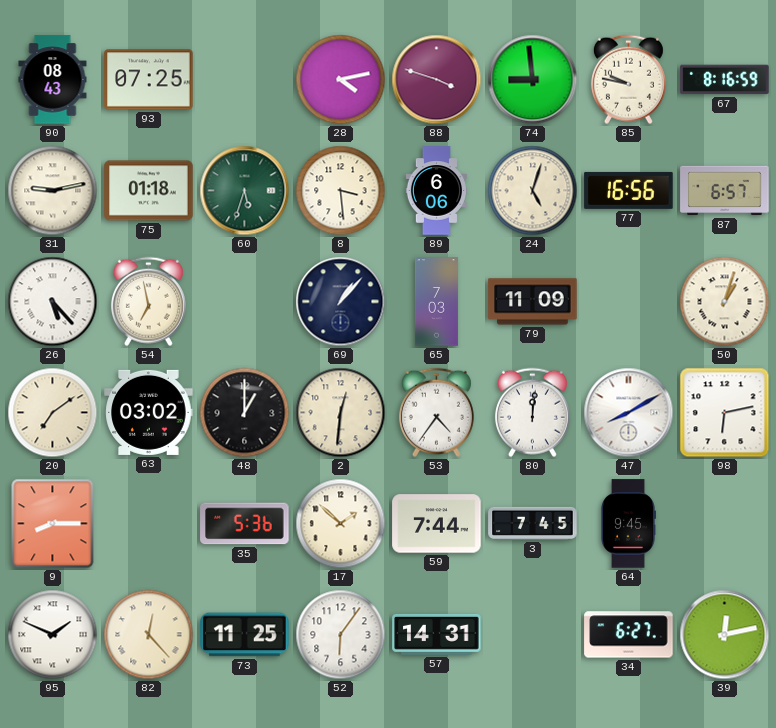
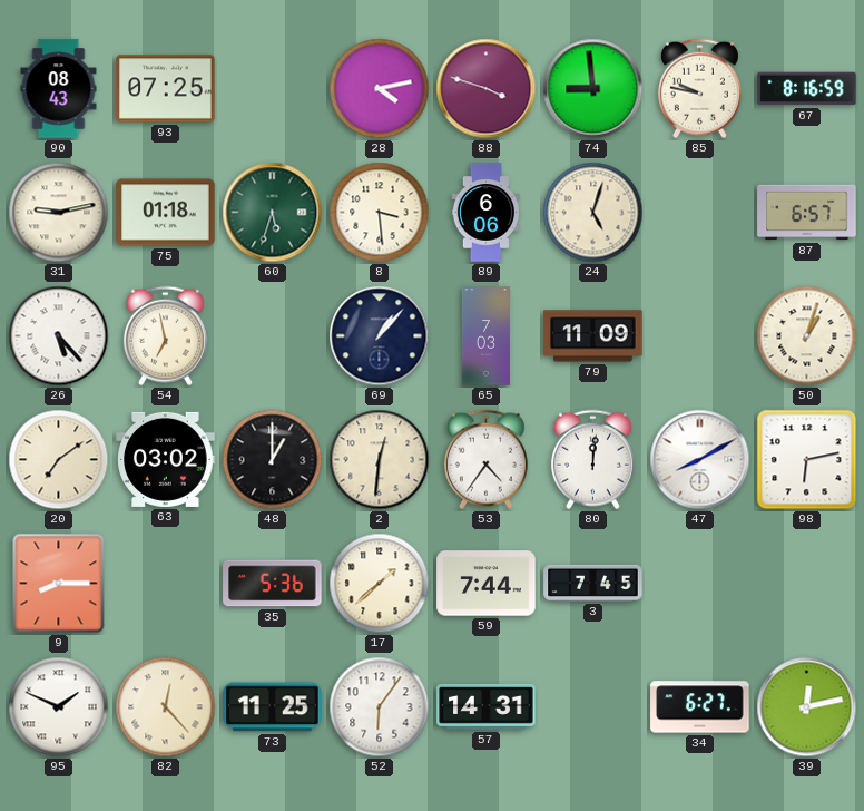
77: 16:56 -> none (629, 190)
17: 1:52 -> 1:38 (380, 584)
64: 9:45 -> none (628, 524)
